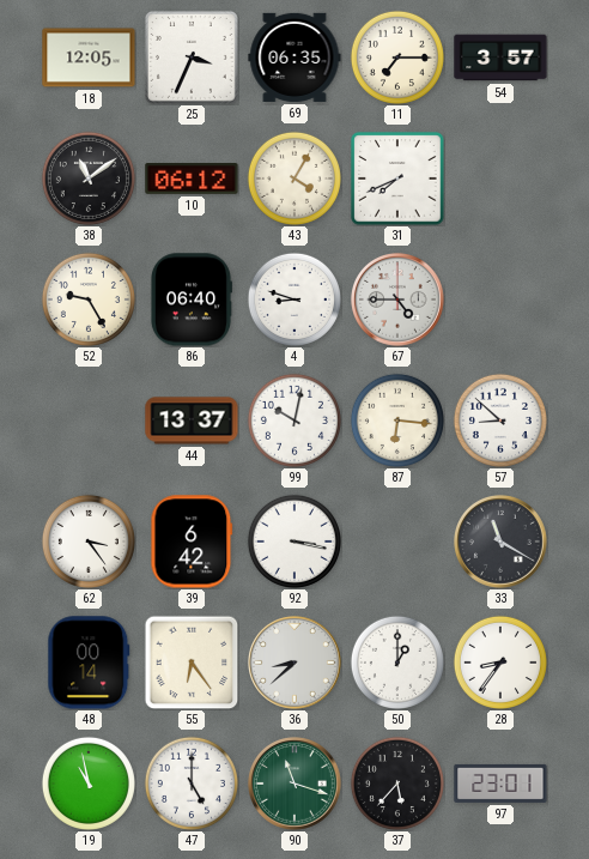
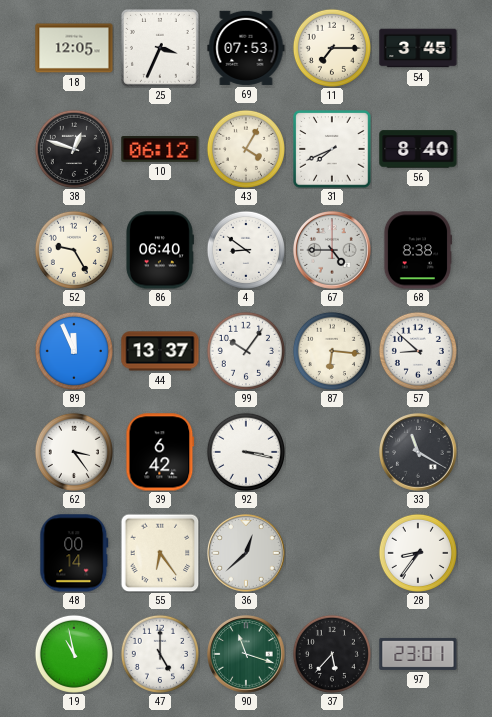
69: 06:35 -> 07:53 (246, 48)
54: 3:57 -> 3:45 (418, 48)
38: 11:09 -> 12:48 (74, 149)
56: none -> 8:40 (418, 149)
4: 8:48 -> 8:51 (246, 250)
68: none -> 8:38 (418, 250)
89: none -> 11:56 (74, 351)
99: 10:02 -> 10:06 (246, 351)
36: 8:38 -> 12:38 (247, 554)
50: 1:00 -> none (397, 663)
